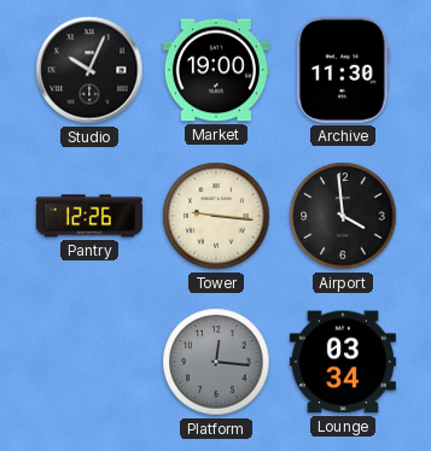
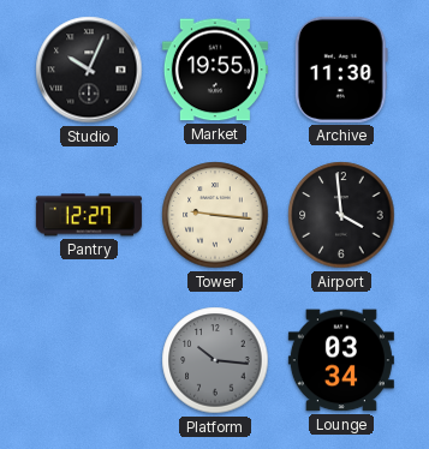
Market: 19:00 -> 19:55 (215, 70)
Pantry: 12:26 -> 12:27 (89, 215)
Platform: 12:16 -> 10:16 (215, 360)
